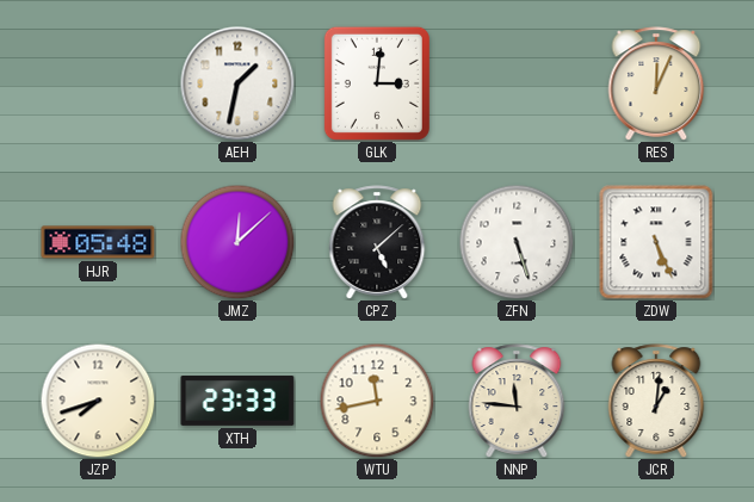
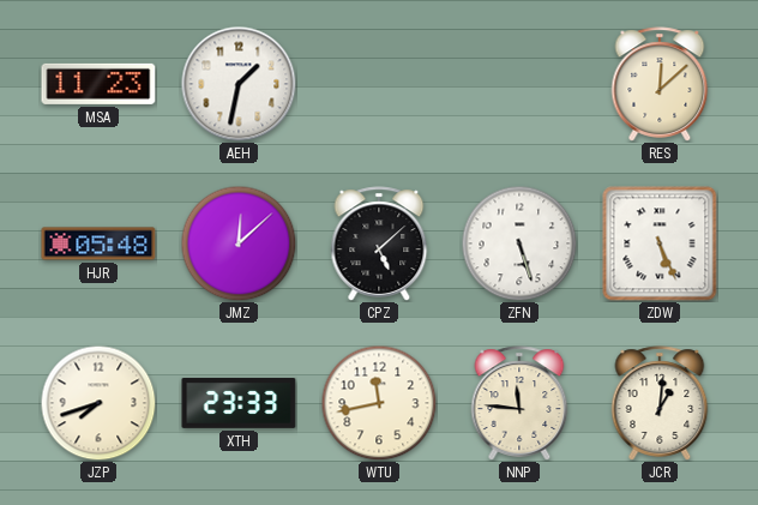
MSA: none -> 11:23 (98, 84)
GLK: 3:01 -> none (377, 83)
RES: 12:04 -> 12:08 (660, 84)
